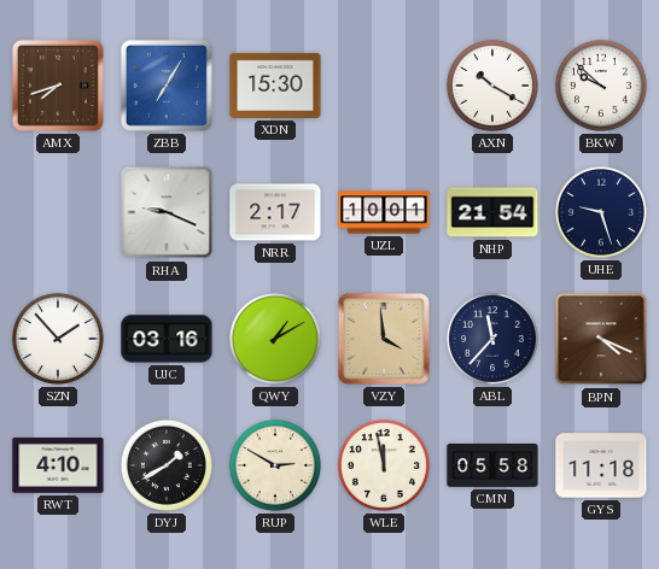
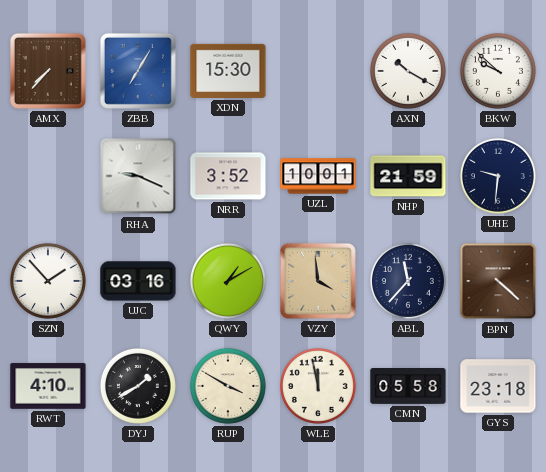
AMX: 7:42 -> 7:37 (48, 71)
NRR: 2:17 -> 3:52 (228, 176)
NHP: 21:54 -> 21:59 (408, 176)
UHE: 9:27 -> 9:31 (498, 176)
BPN: 4:19 -> 4:22 (498, 281)
RUP: 2:50 -> 3:50 (228, 386)
GYS: 11:18 -> 23:18 (498, 386)
